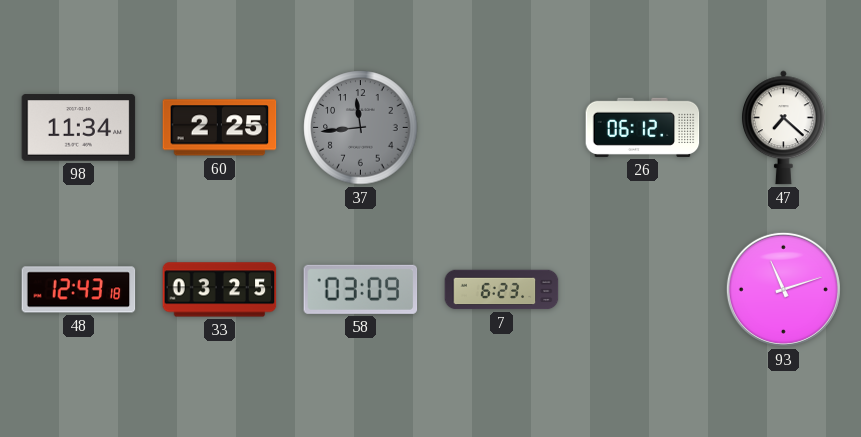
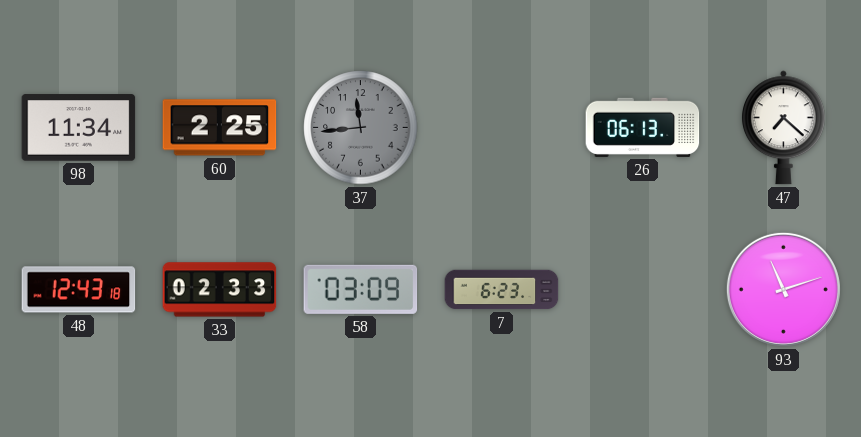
26: 06:12 -> 06:13 (643, 127)
33: 03:25 -> 02:33 (220, 290)
